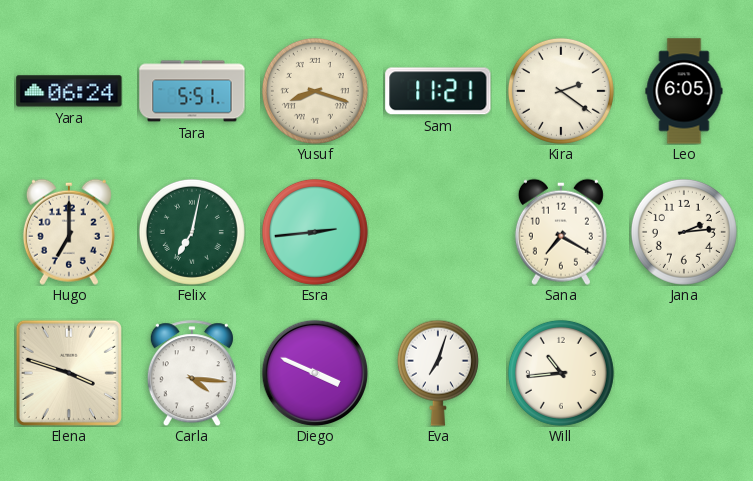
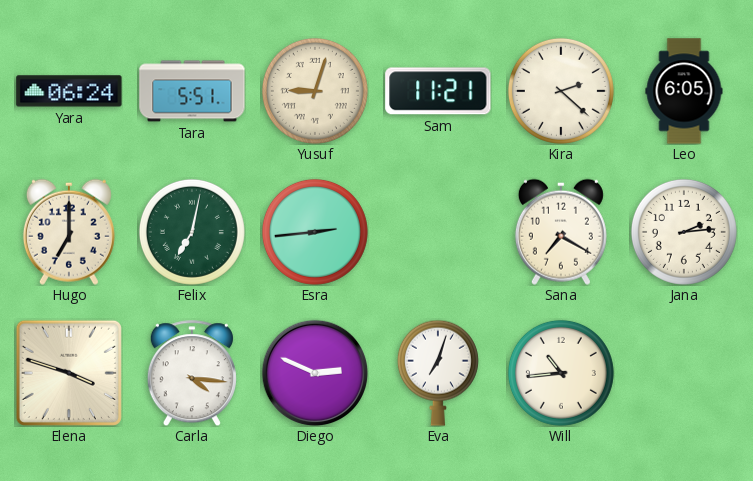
Yusuf: 8:18 -> 9:03 (315, 91)
Kira: 2:21 -> 2:22 (561, 91)
Diego: 3:49 -> 2:49 (315, 373)
